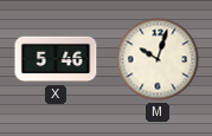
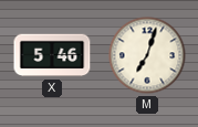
M: 10:03 -> 7:03 (147, 55)
